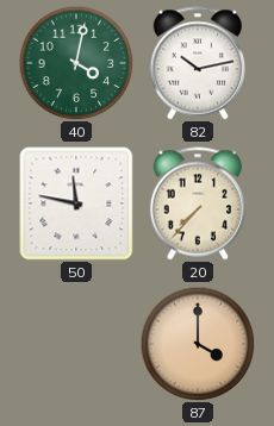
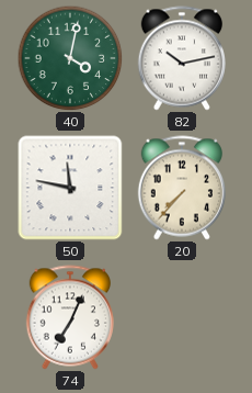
74: none -> 7:04 (69, 317)
87: 4:00 -> none (198, 344)
